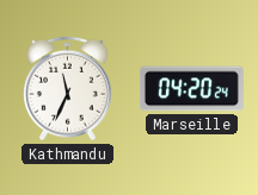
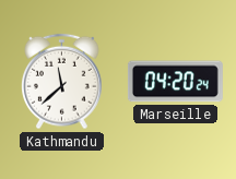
Kathmandu: 11:34 -> 11:38 (62, 82)
